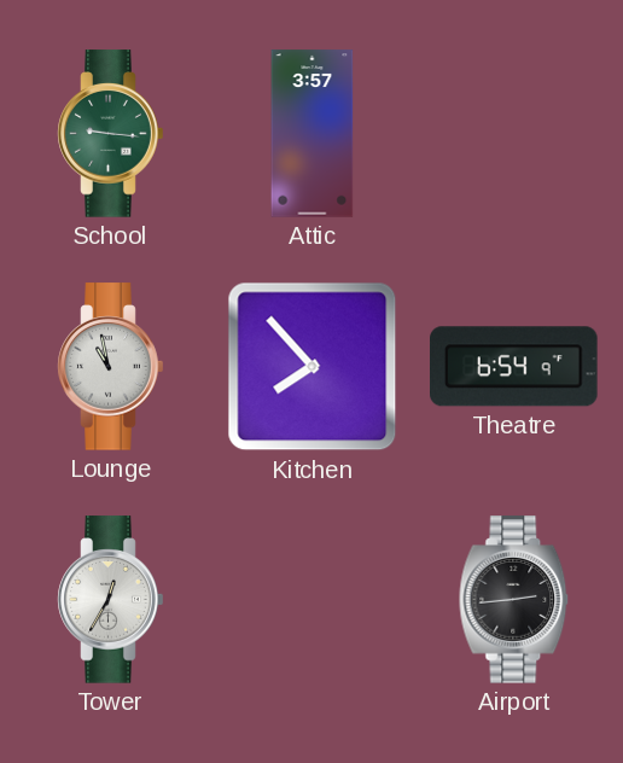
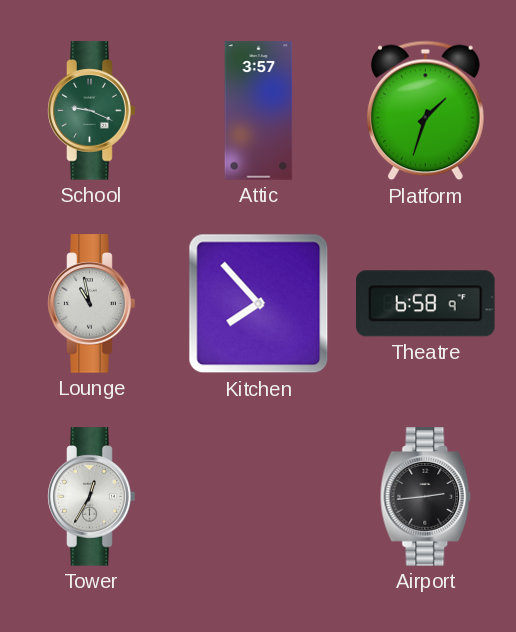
School: 9:16 -> 9:19 (92, 111)
Platform: none -> 1:33 (426, 111)
Theatre: 6:54 -> 6:58 (426, 304)
